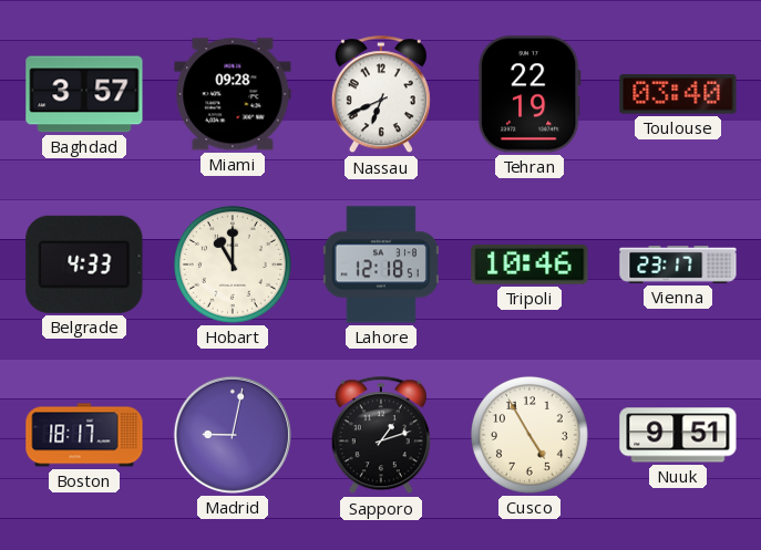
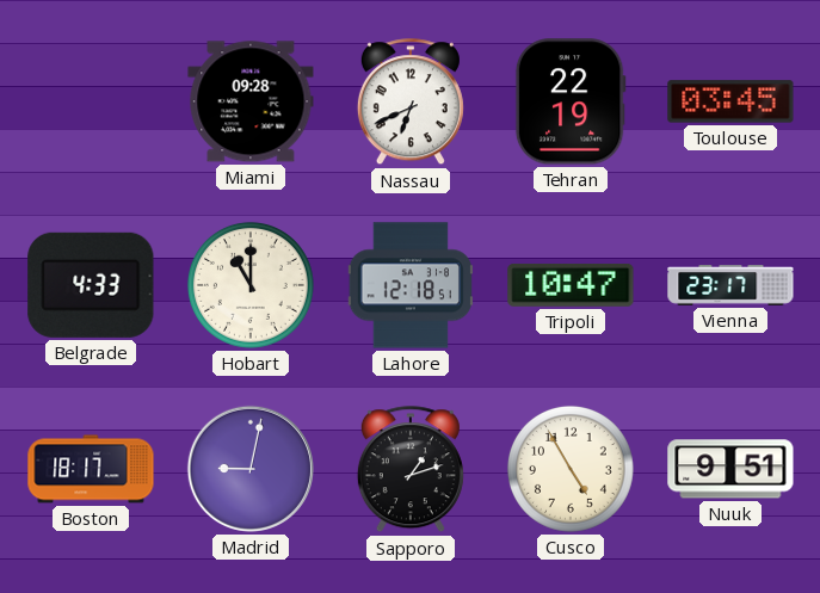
Baghdad: 3:57 -> none (84, 94)
Toulouse: 03:40 -> 03:45 (730, 101)
Tripoli: 10:46 -> 10:47 (571, 285)
